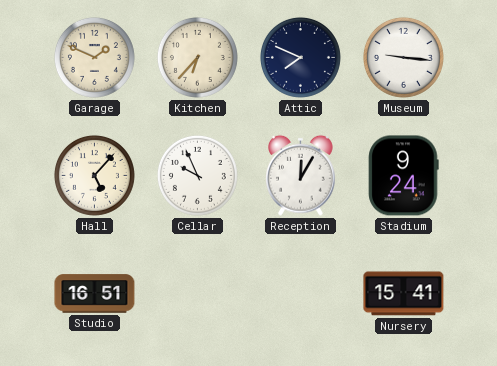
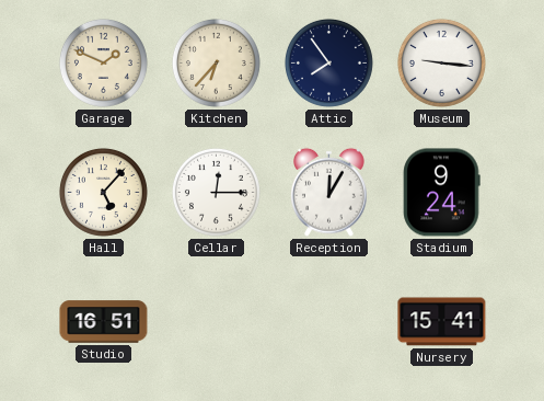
Attic: 7:49 -> 7:54 (328, 62)
Cellar: 9:56 -> 12:15 (216, 192)
